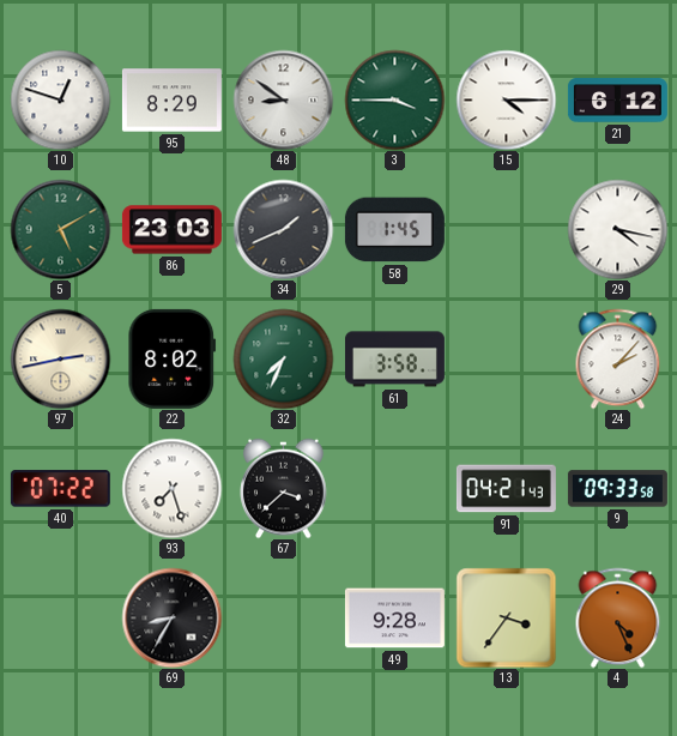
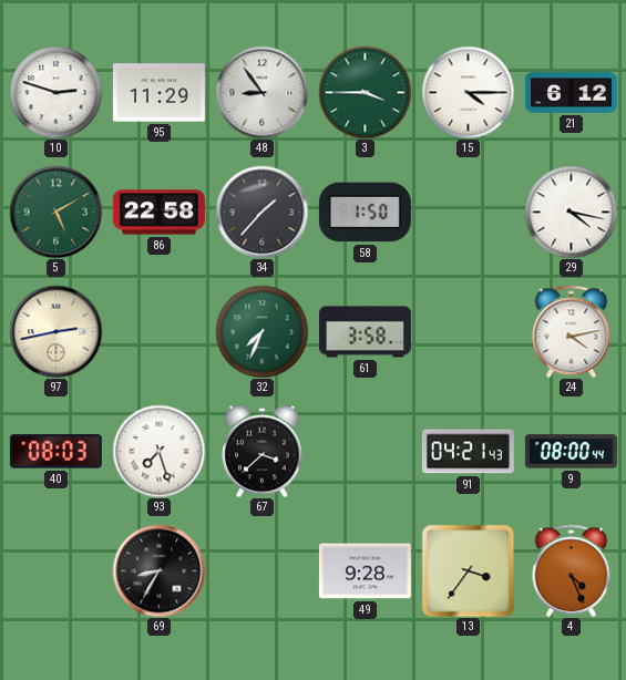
10: 12:48 -> 2:48 (55, 92)
95: 8:29 -> 11:29 (158, 93)
48: 8:51 -> 8:54 (261, 92)
86: 23:03 -> 22:58 (158, 213)
34: 1:41 -> 1:37 (261, 212)
58: 1:45 -> 1:50 (365, 213)
22: 8:02 -> none (173, 358)
24: 2:07 -> 4:13 (572, 331)
40: 07:22 -> 08:03 (55, 452)
9: 09:33 -> 08:00 (571, 452)
